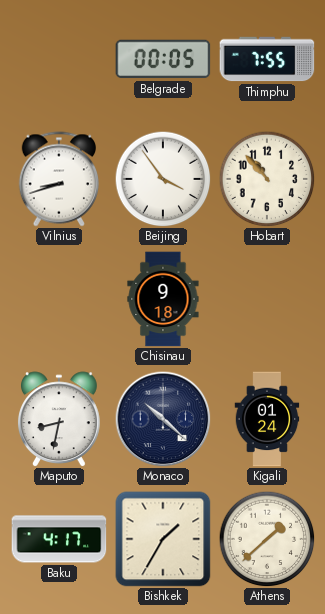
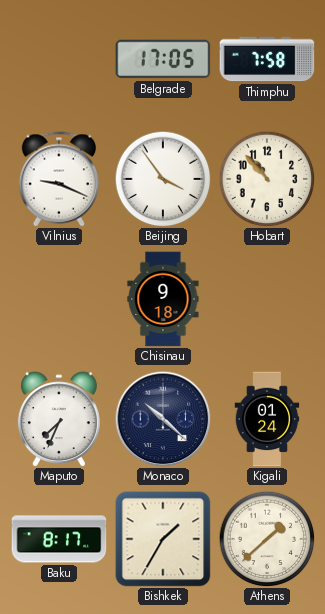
Belgrade: 00:05 -> 17:05 (163, 59)
Thimphu: 7:55 -> 7:58 (267, 59)
Vilnius: 8:42 -> 9:19 (58, 179)
Maputo: 8:32 -> 7:34 (59, 419)
Baku: 4:17 -> 8:17 (59, 539)
